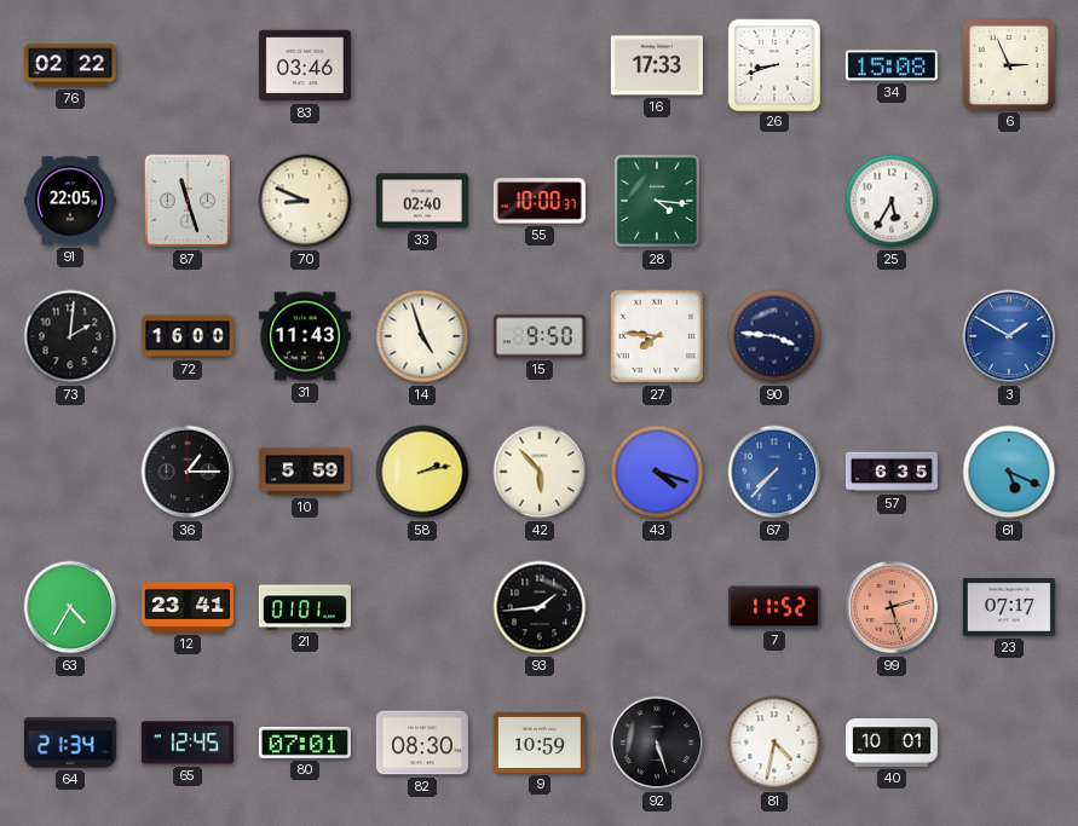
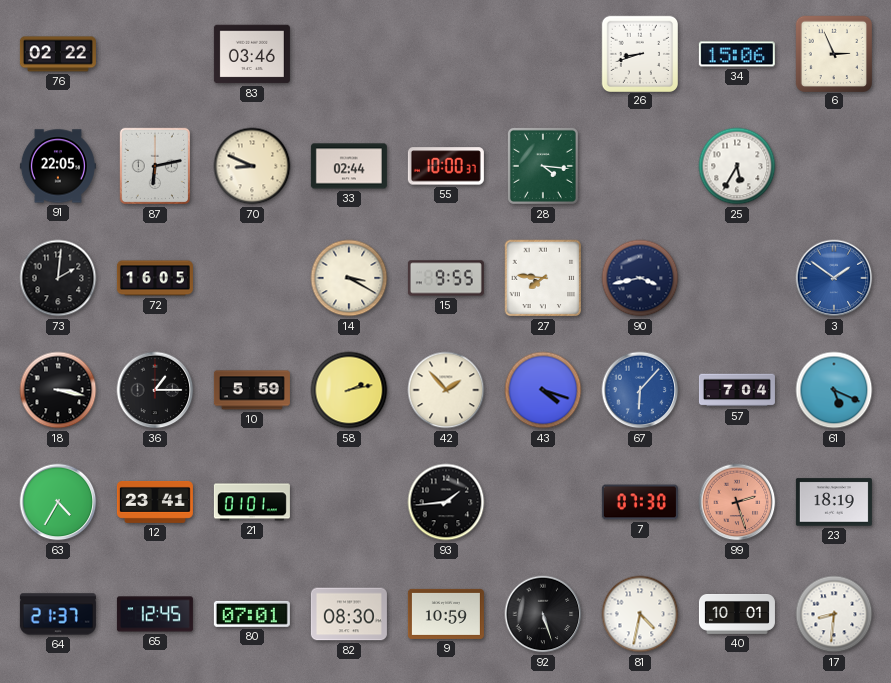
16: 17:33 -> none (657, 65)
34: 15:08 -> 15:06 (737, 54)
87: 11:27 -> 6:13 (155, 166)
33: 02:40 -> 02:44 (349, 166)
72: 16:00 -> 16:05 (155, 278)
31: 11:43 -> none (305, 336)
14: 4:57 -> 3:20 (349, 278)
15: 9:50 -> 9:55 (446, 278)
90: 3:46 -> 3:43 (640, 278)
3: 1:50 -> 1:51 (834, 278)
18: none -> 3:17 (58, 390)
42: 5:53 -> 1:53 (446, 390)
67: 7:37 -> 6:07 (640, 390)
57: 6:35 -> 7:04 (737, 390)
7: 11:52 -> 07:30 (640, 502)
23: 07:17 -> 18:19 (834, 502)
64: 21:34 -> 21:37 (58, 614)
17: none -> 8:31 (834, 614)
